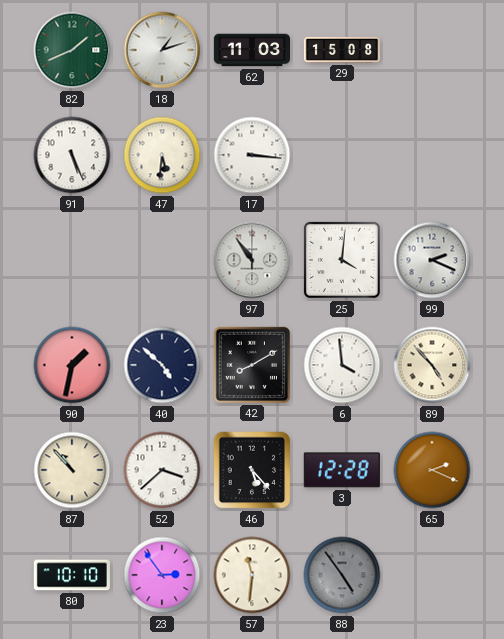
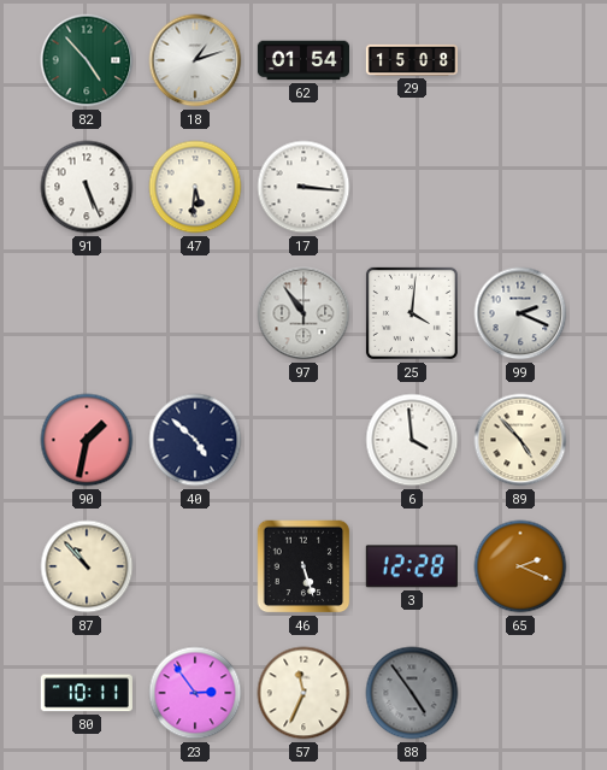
82: 1:41 -> 4:53 (87, 60)
62: 11:03 -> 01:54 (302, 60)
42: 8:10 -> none (252, 365)
52: 3:38 -> none (162, 470)
46: 5:23 -> 5:27 (303, 566)
80: 10:10 -> 10:11 (87, 693)
57: 11:31 -> 11:34 (303, 693)
